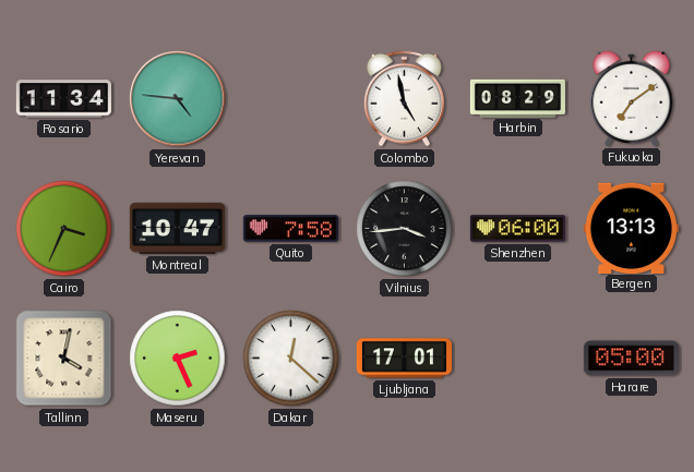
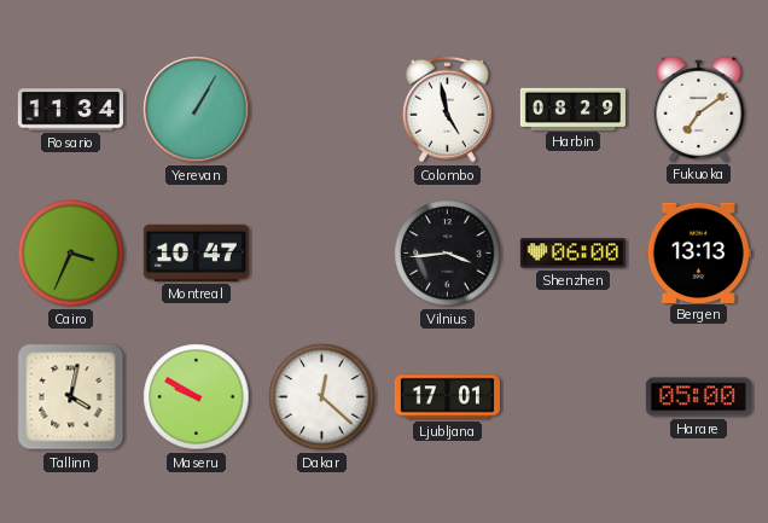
Yerevan: 4:46 -> 1:05 (197, 110)
Quito: 7:58 -> none (290, 229)
Maseru: 2:26 -> 9:50 (197, 397)
